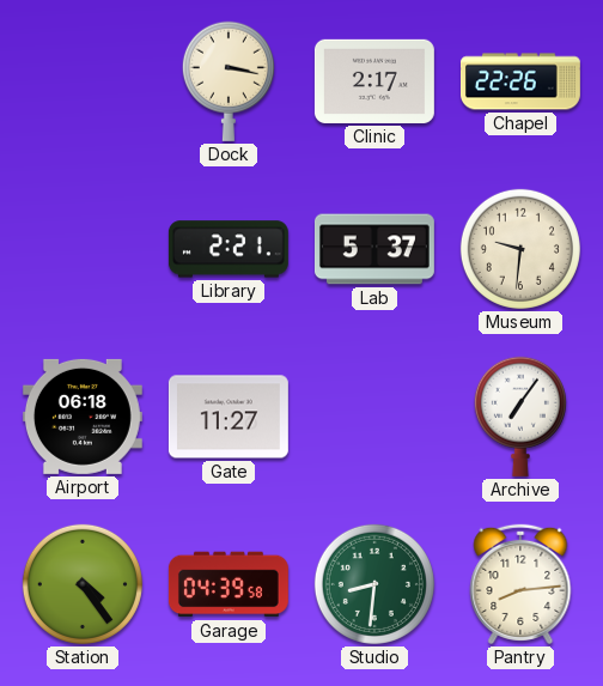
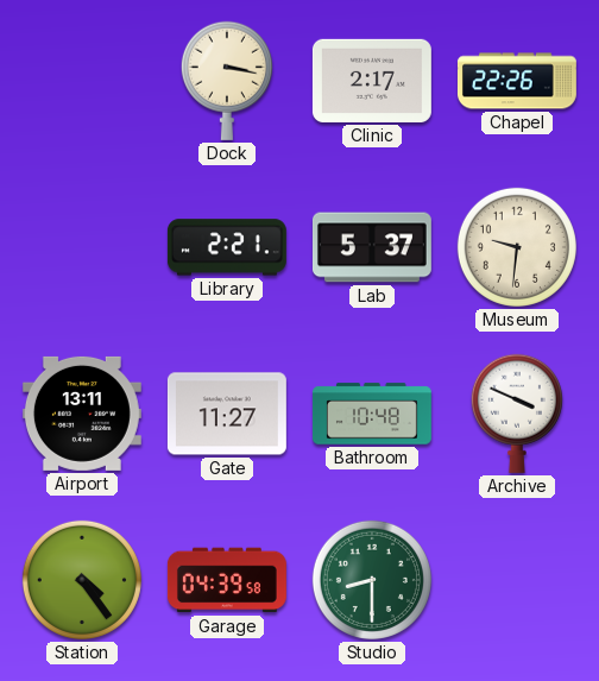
Airport: 06:18 -> 13:11 (82, 414)
Bathroom: none -> 10:48 (372, 414)
Archive: 7:06 -> 3:49 (517, 414)
Studio: 8:31 -> 8:30 (372, 580)
Pantry: 8:14 -> none (520, 584)
